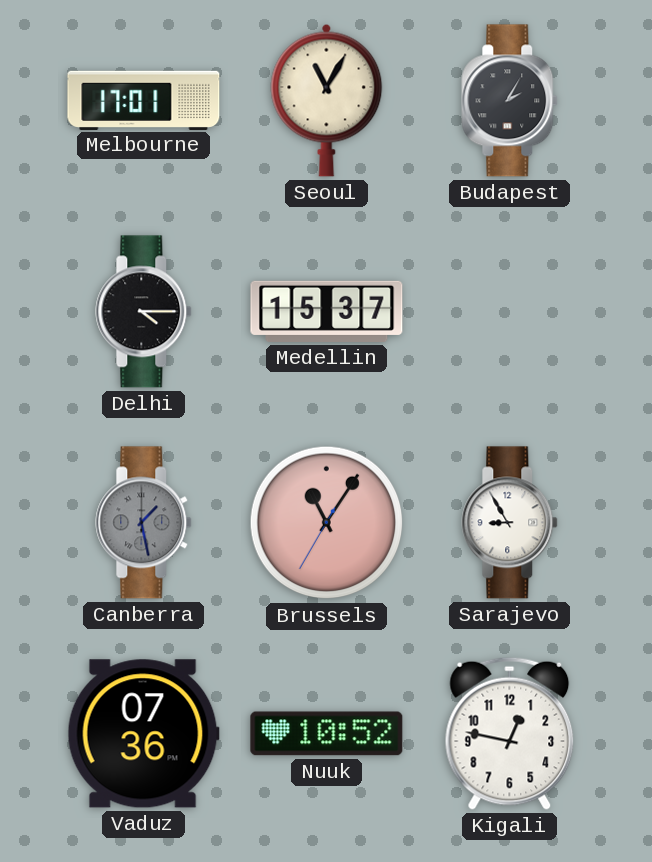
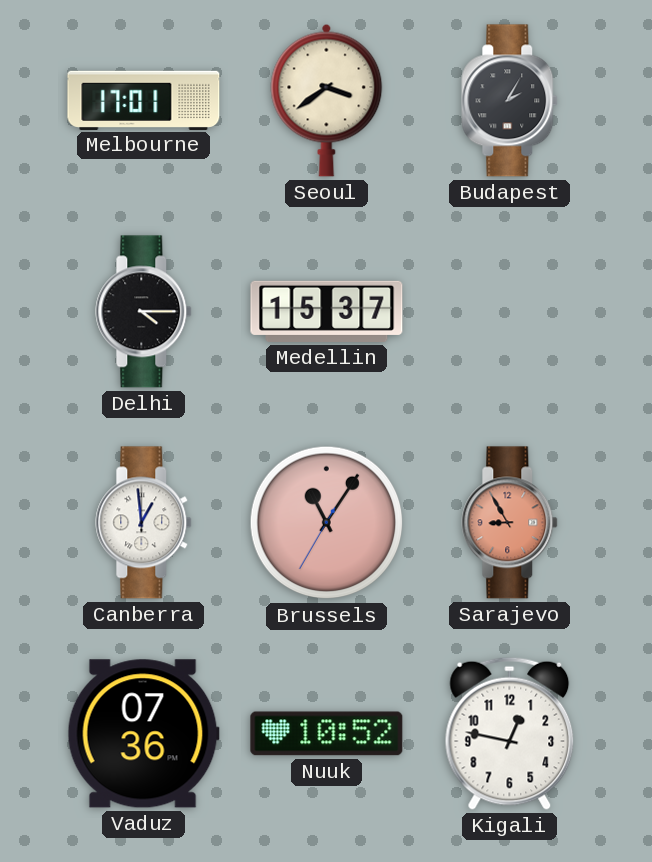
Seoul: 11:05 -> 3:39 (327, 100)
Canberra: 1:28 -> 12:59 (144, 523)
Canberra dial: grey -> white (144, 523)
Sarajevo dial: white -> salmon (510, 523)
